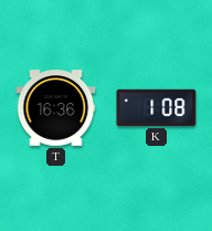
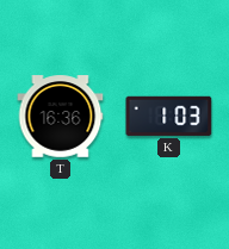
K: 1:08 -> 1:03 (169, 116)
